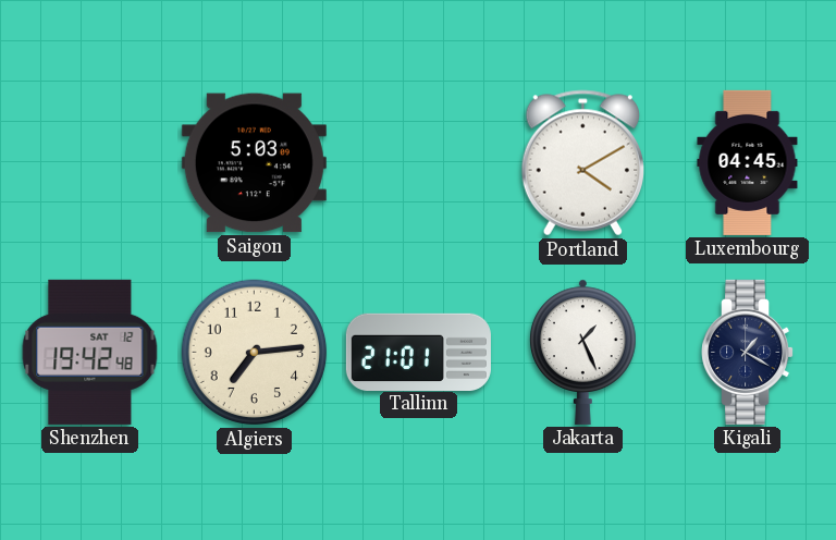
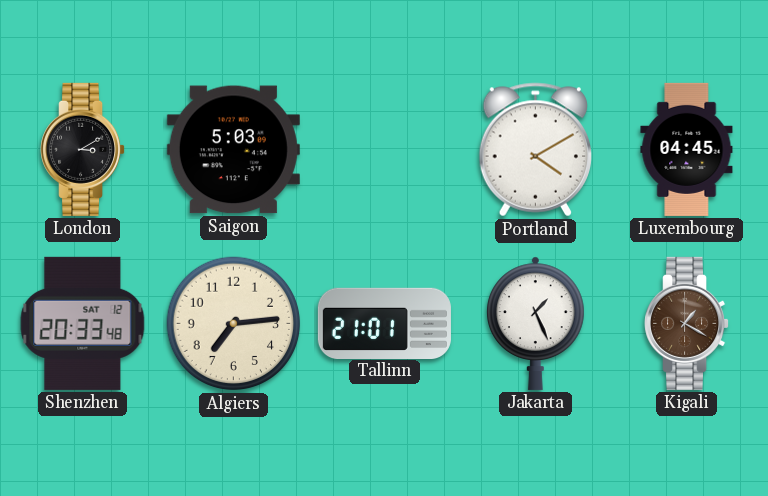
London: none -> 3:10 (83, 149)
Shenzhen: 19:42 -> 20:33 (83, 323)
Kigali dial: navy -> brown (687, 323)
